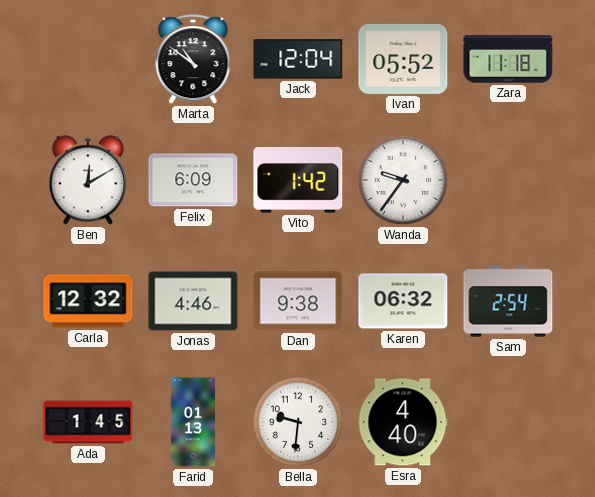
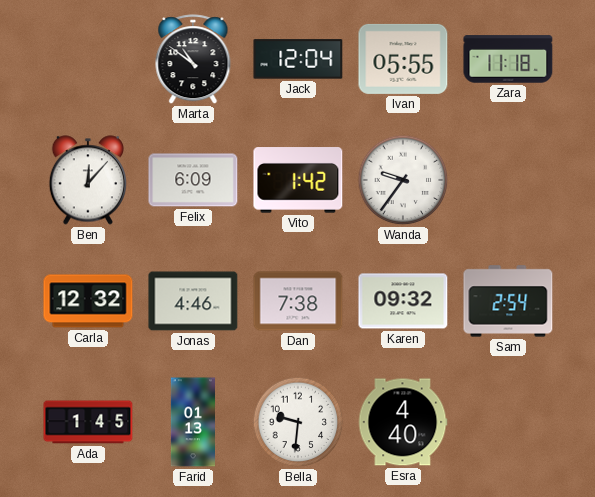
Ivan: 05:52 -> 05:55 (403, 59)
Ben: 12:10 -> 12:07 (87, 180)
Dan: 9:38 -> 7:38 (298, 301)
Karen: 06:32 -> 09:32 (403, 301)
